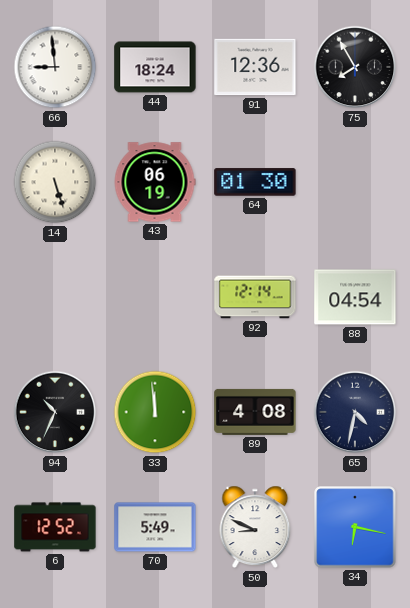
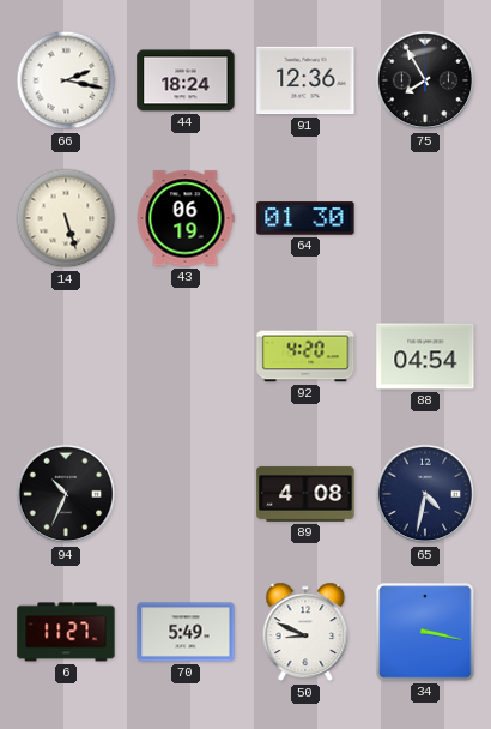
66: 8:59 -> 2:17 (66, 80)
92: 12:14 -> 4:20 (305, 356)
33: 11:59 -> none (155, 412)
6: 12:52 -> 11:27 (66, 632)
34: 6:17 -> 3:17 (425, 632)
